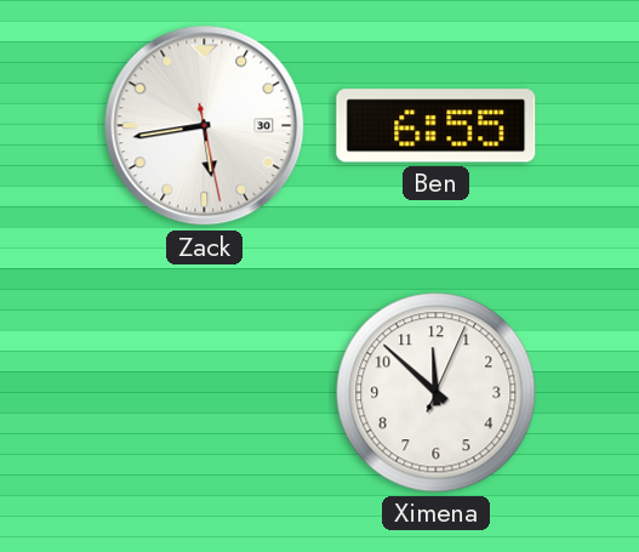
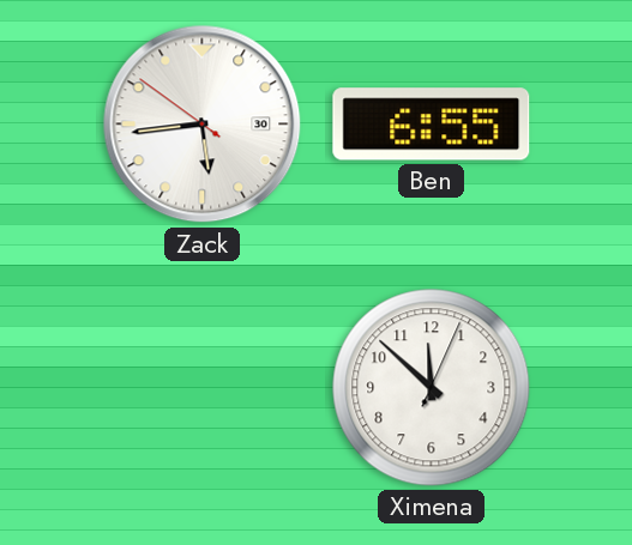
Zack: 5:43:28 -> 5:43:51 (203, 125)
